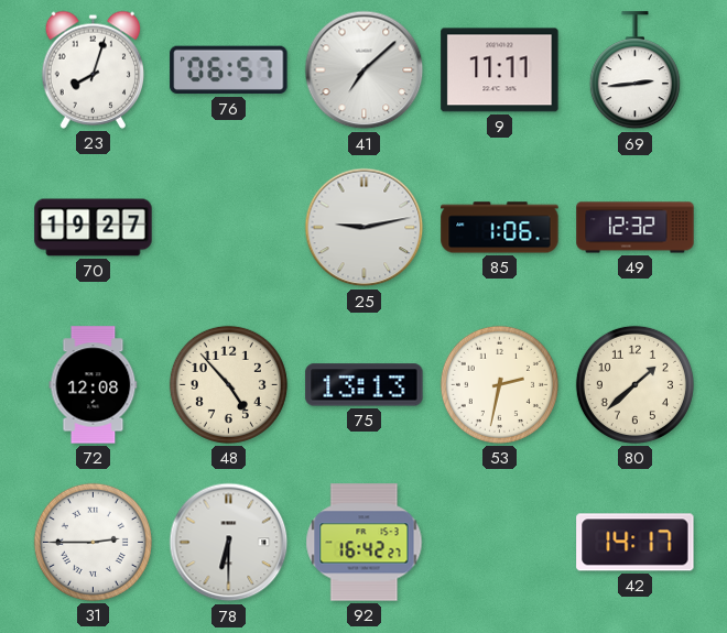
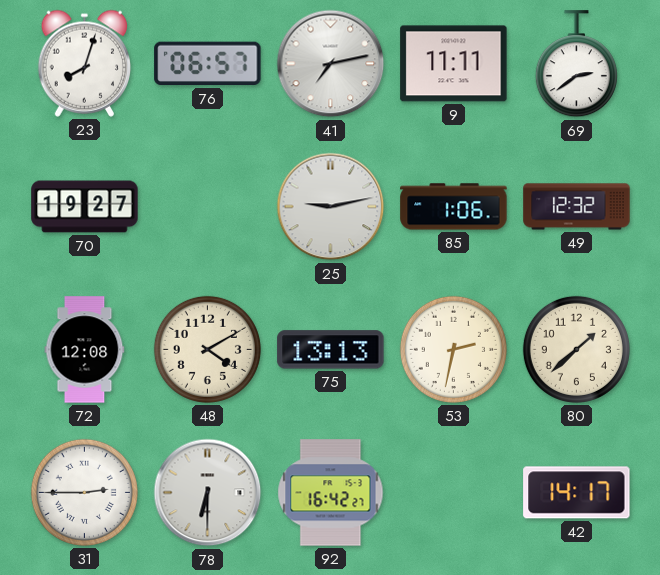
41: 7:08 -> 7:13 (331, 64)
69: 2:44 -> 2:39 (576, 64)
48: 4:53 -> 4:10 (207, 349)
